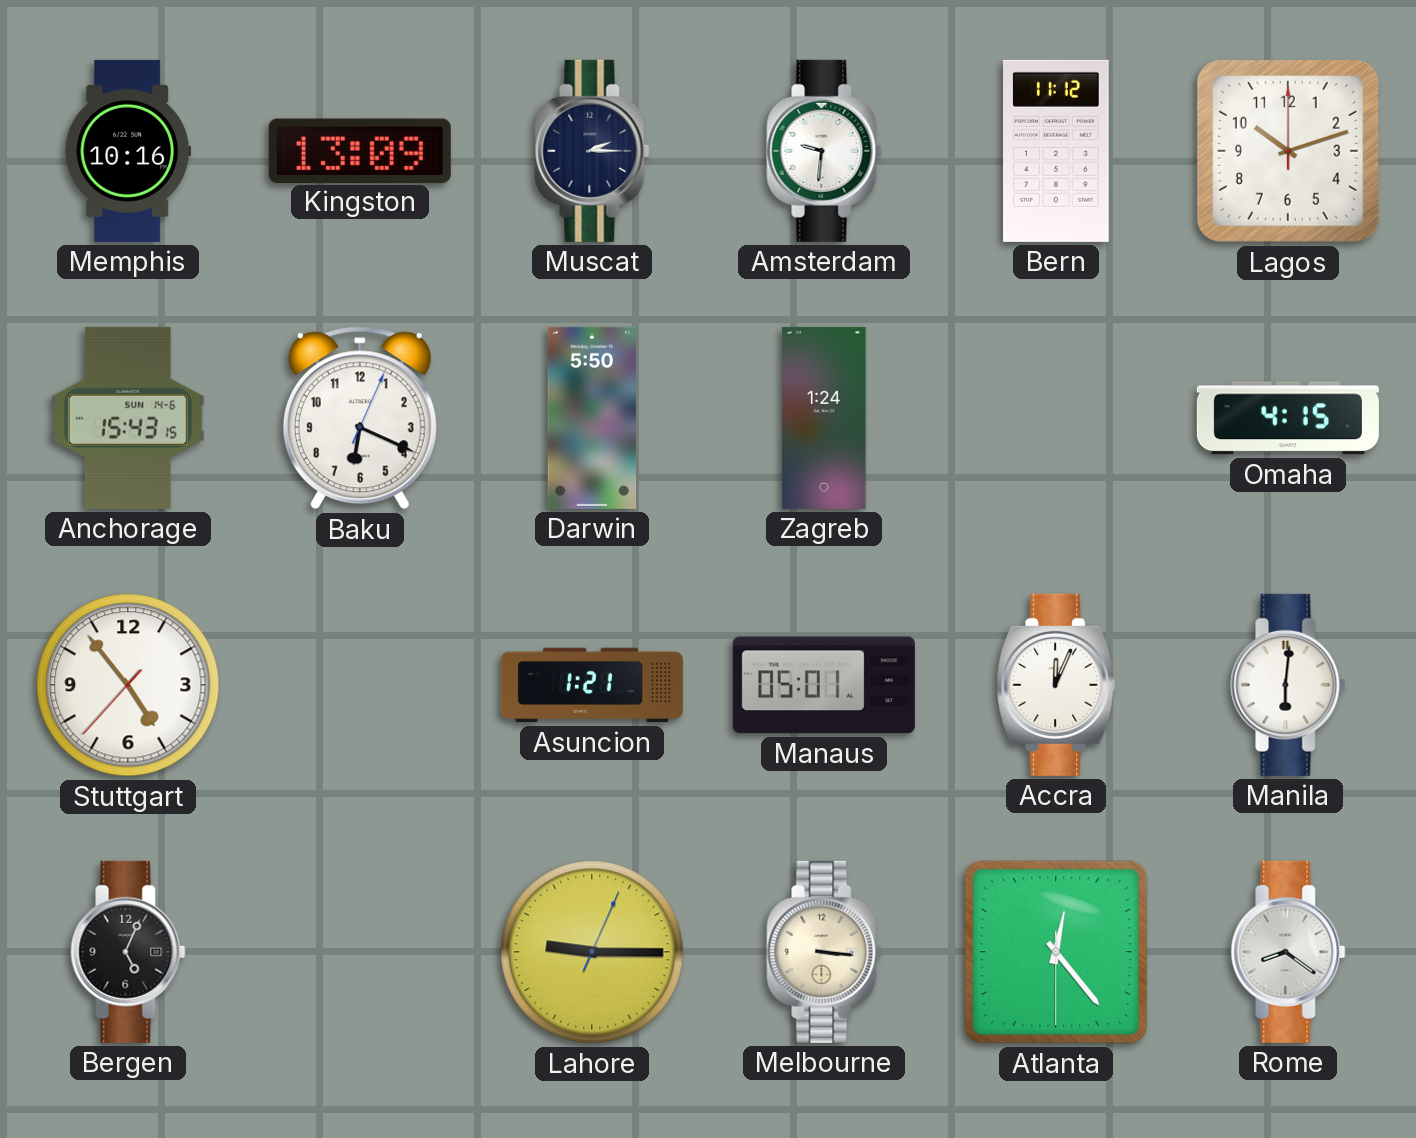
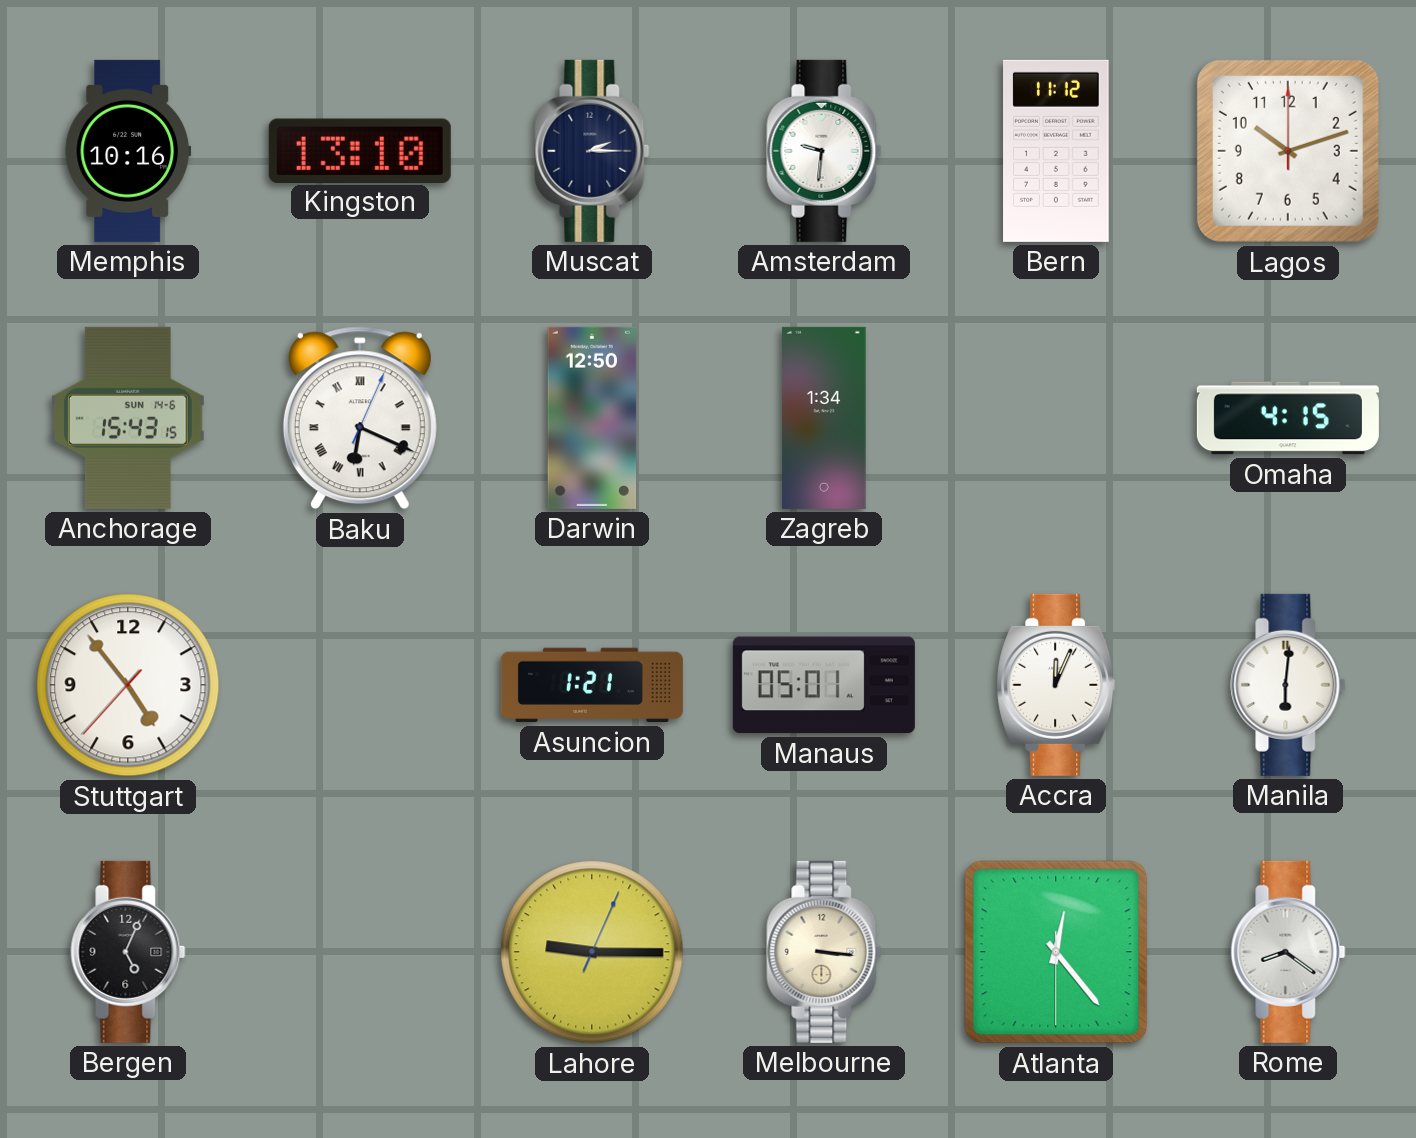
Kingston: 13:09 -> 13:10 (360, 150)
Baku numerals: Arabic -> Roman (360, 418)
Darwin: 5:50 -> 12:50 (592, 418)
Zagreb: 1:24 -> 1:34 (824, 418)
